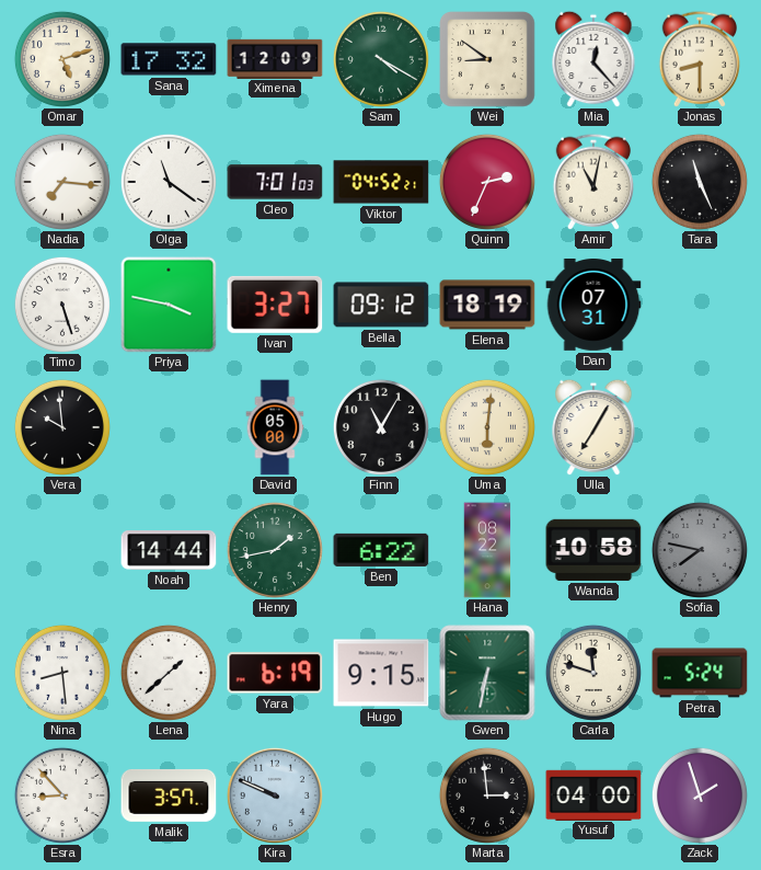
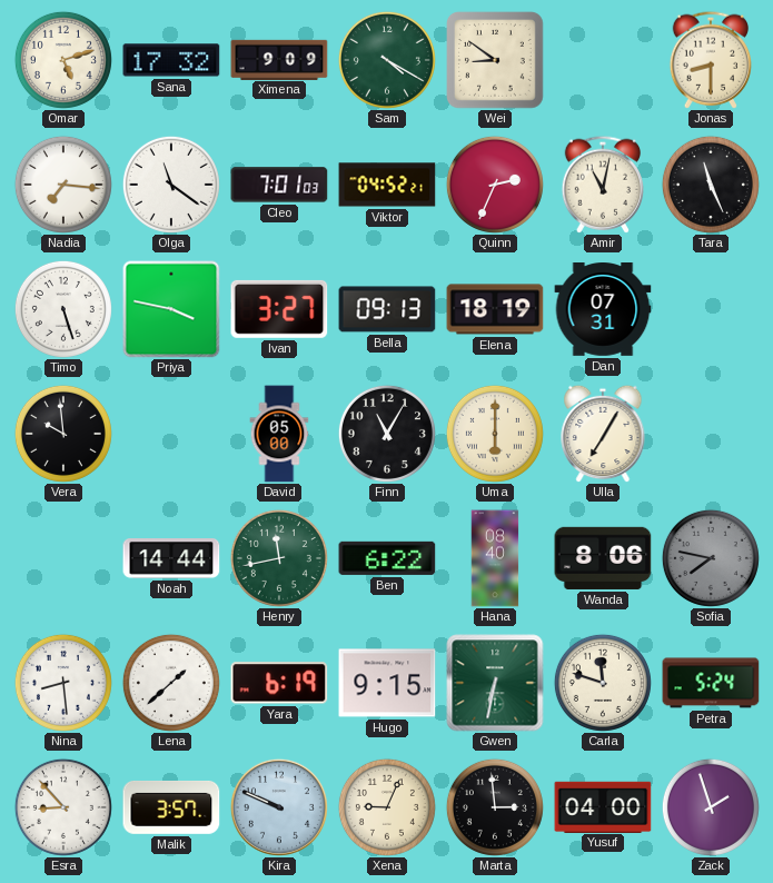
Ximena: 12:09 -> 9:09 (279, 59)
Mia: 12:23 -> none (593, 59)
Bella: 09:12 -> 09:13 (387, 309)
Uma: 6:01 -> 6:00 (495, 434)
Henry: 1:43 -> 11:43 (279, 558)
Hana: 08:22 -> 08:40 (495, 558)
Wanda: 10:58 -> 8:06 (603, 558)
Xena: none -> 9:04 (387, 807)
